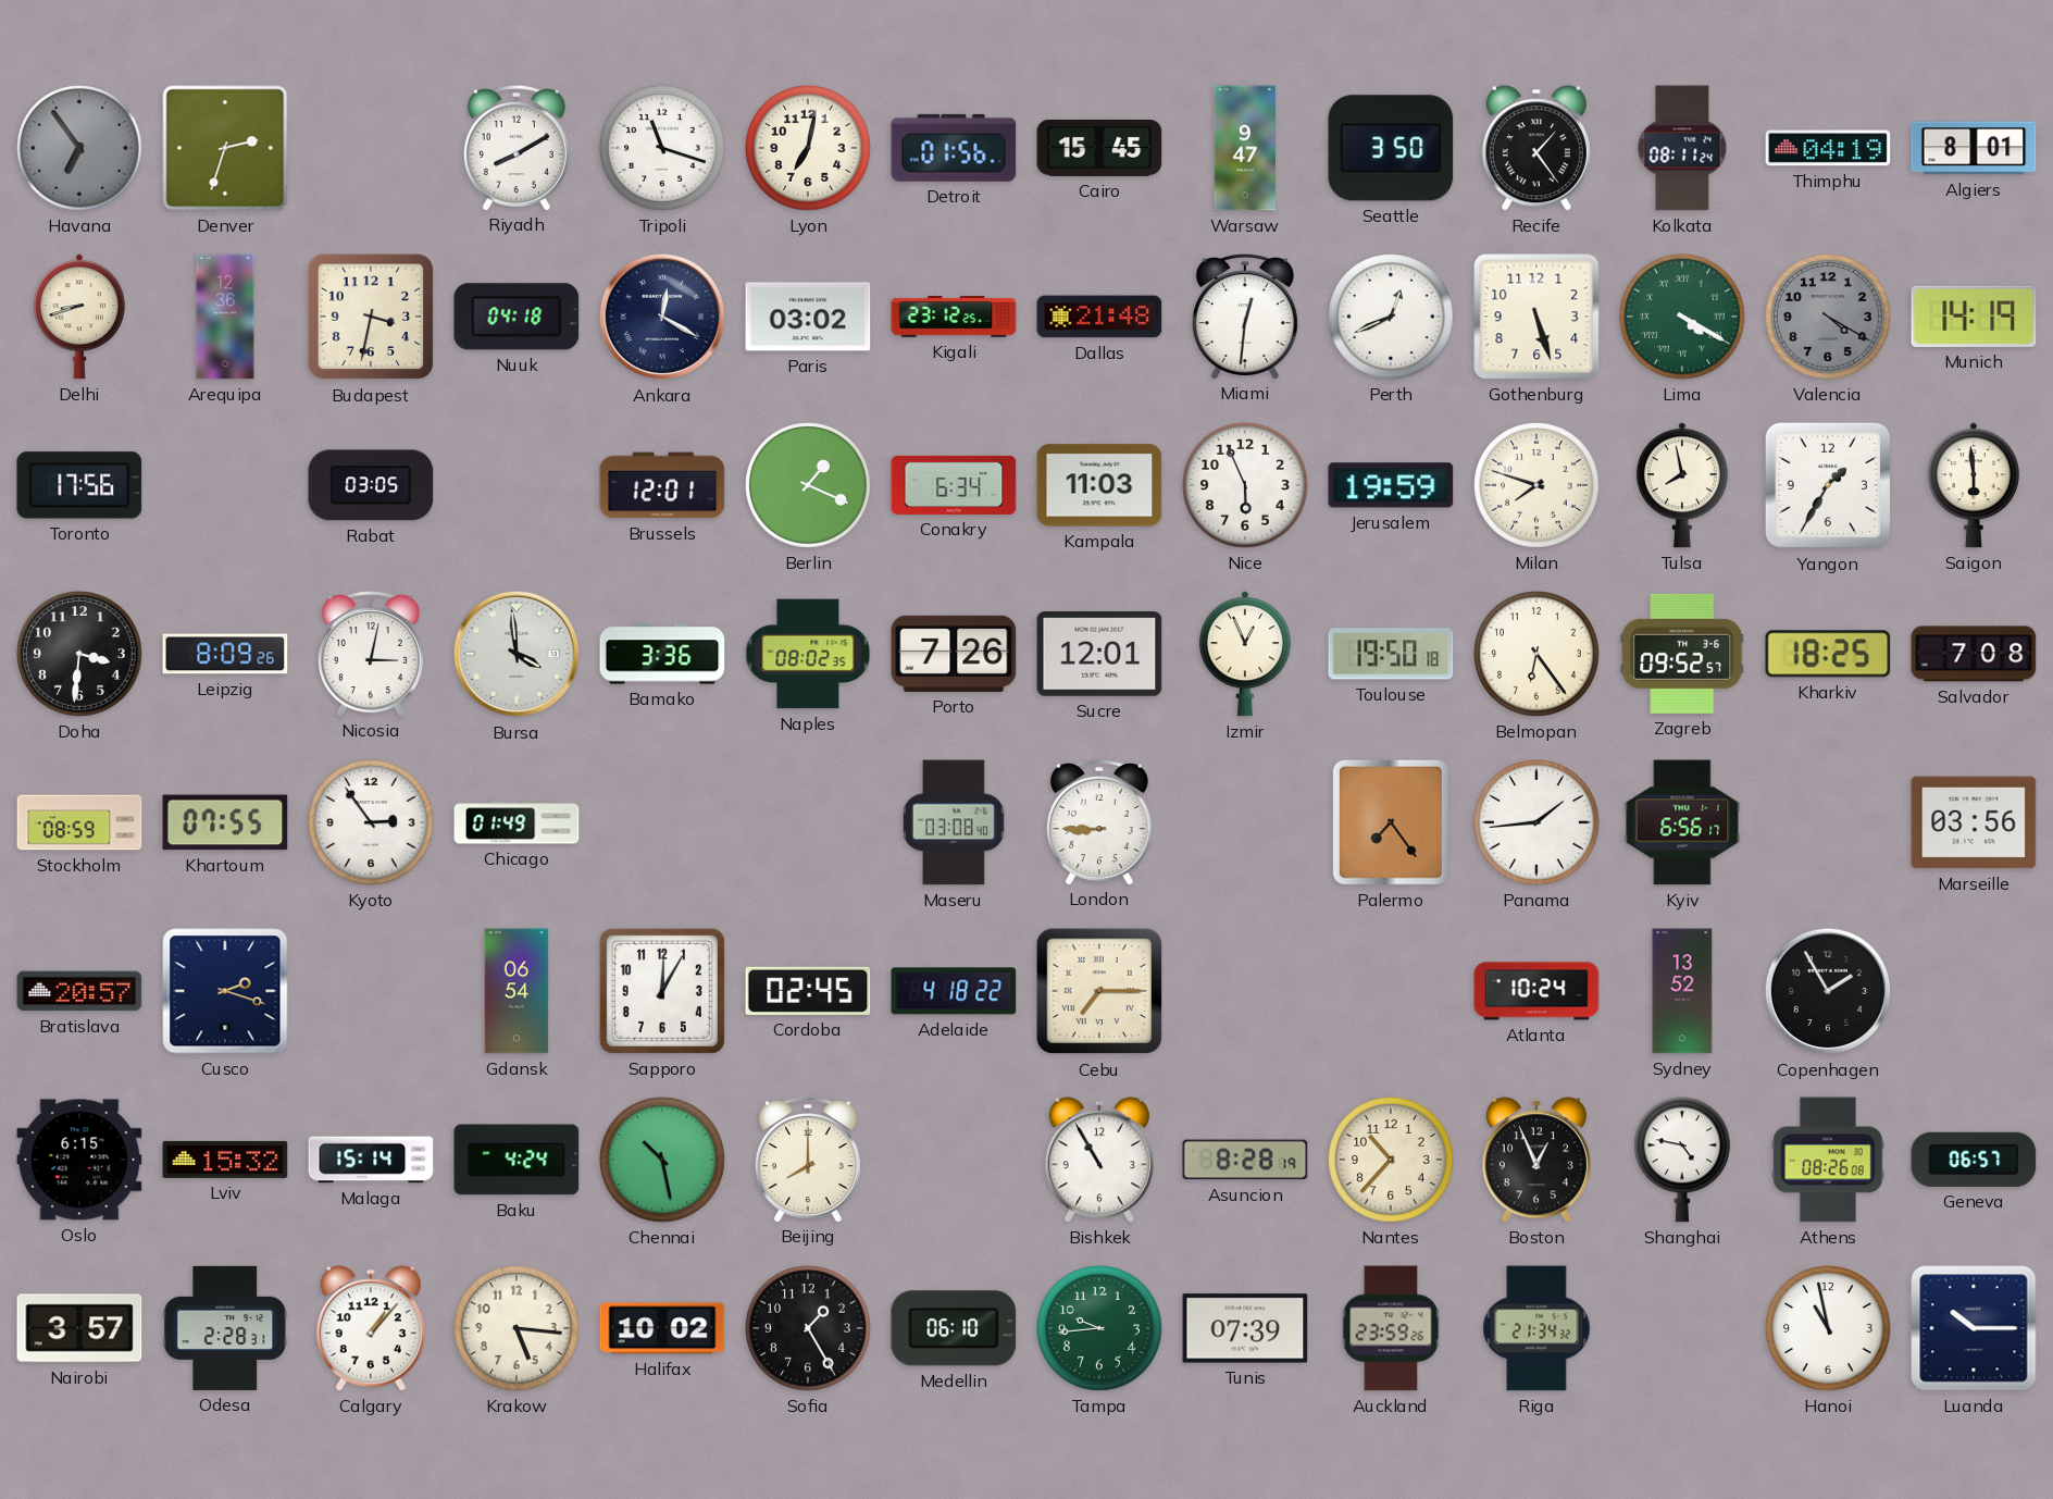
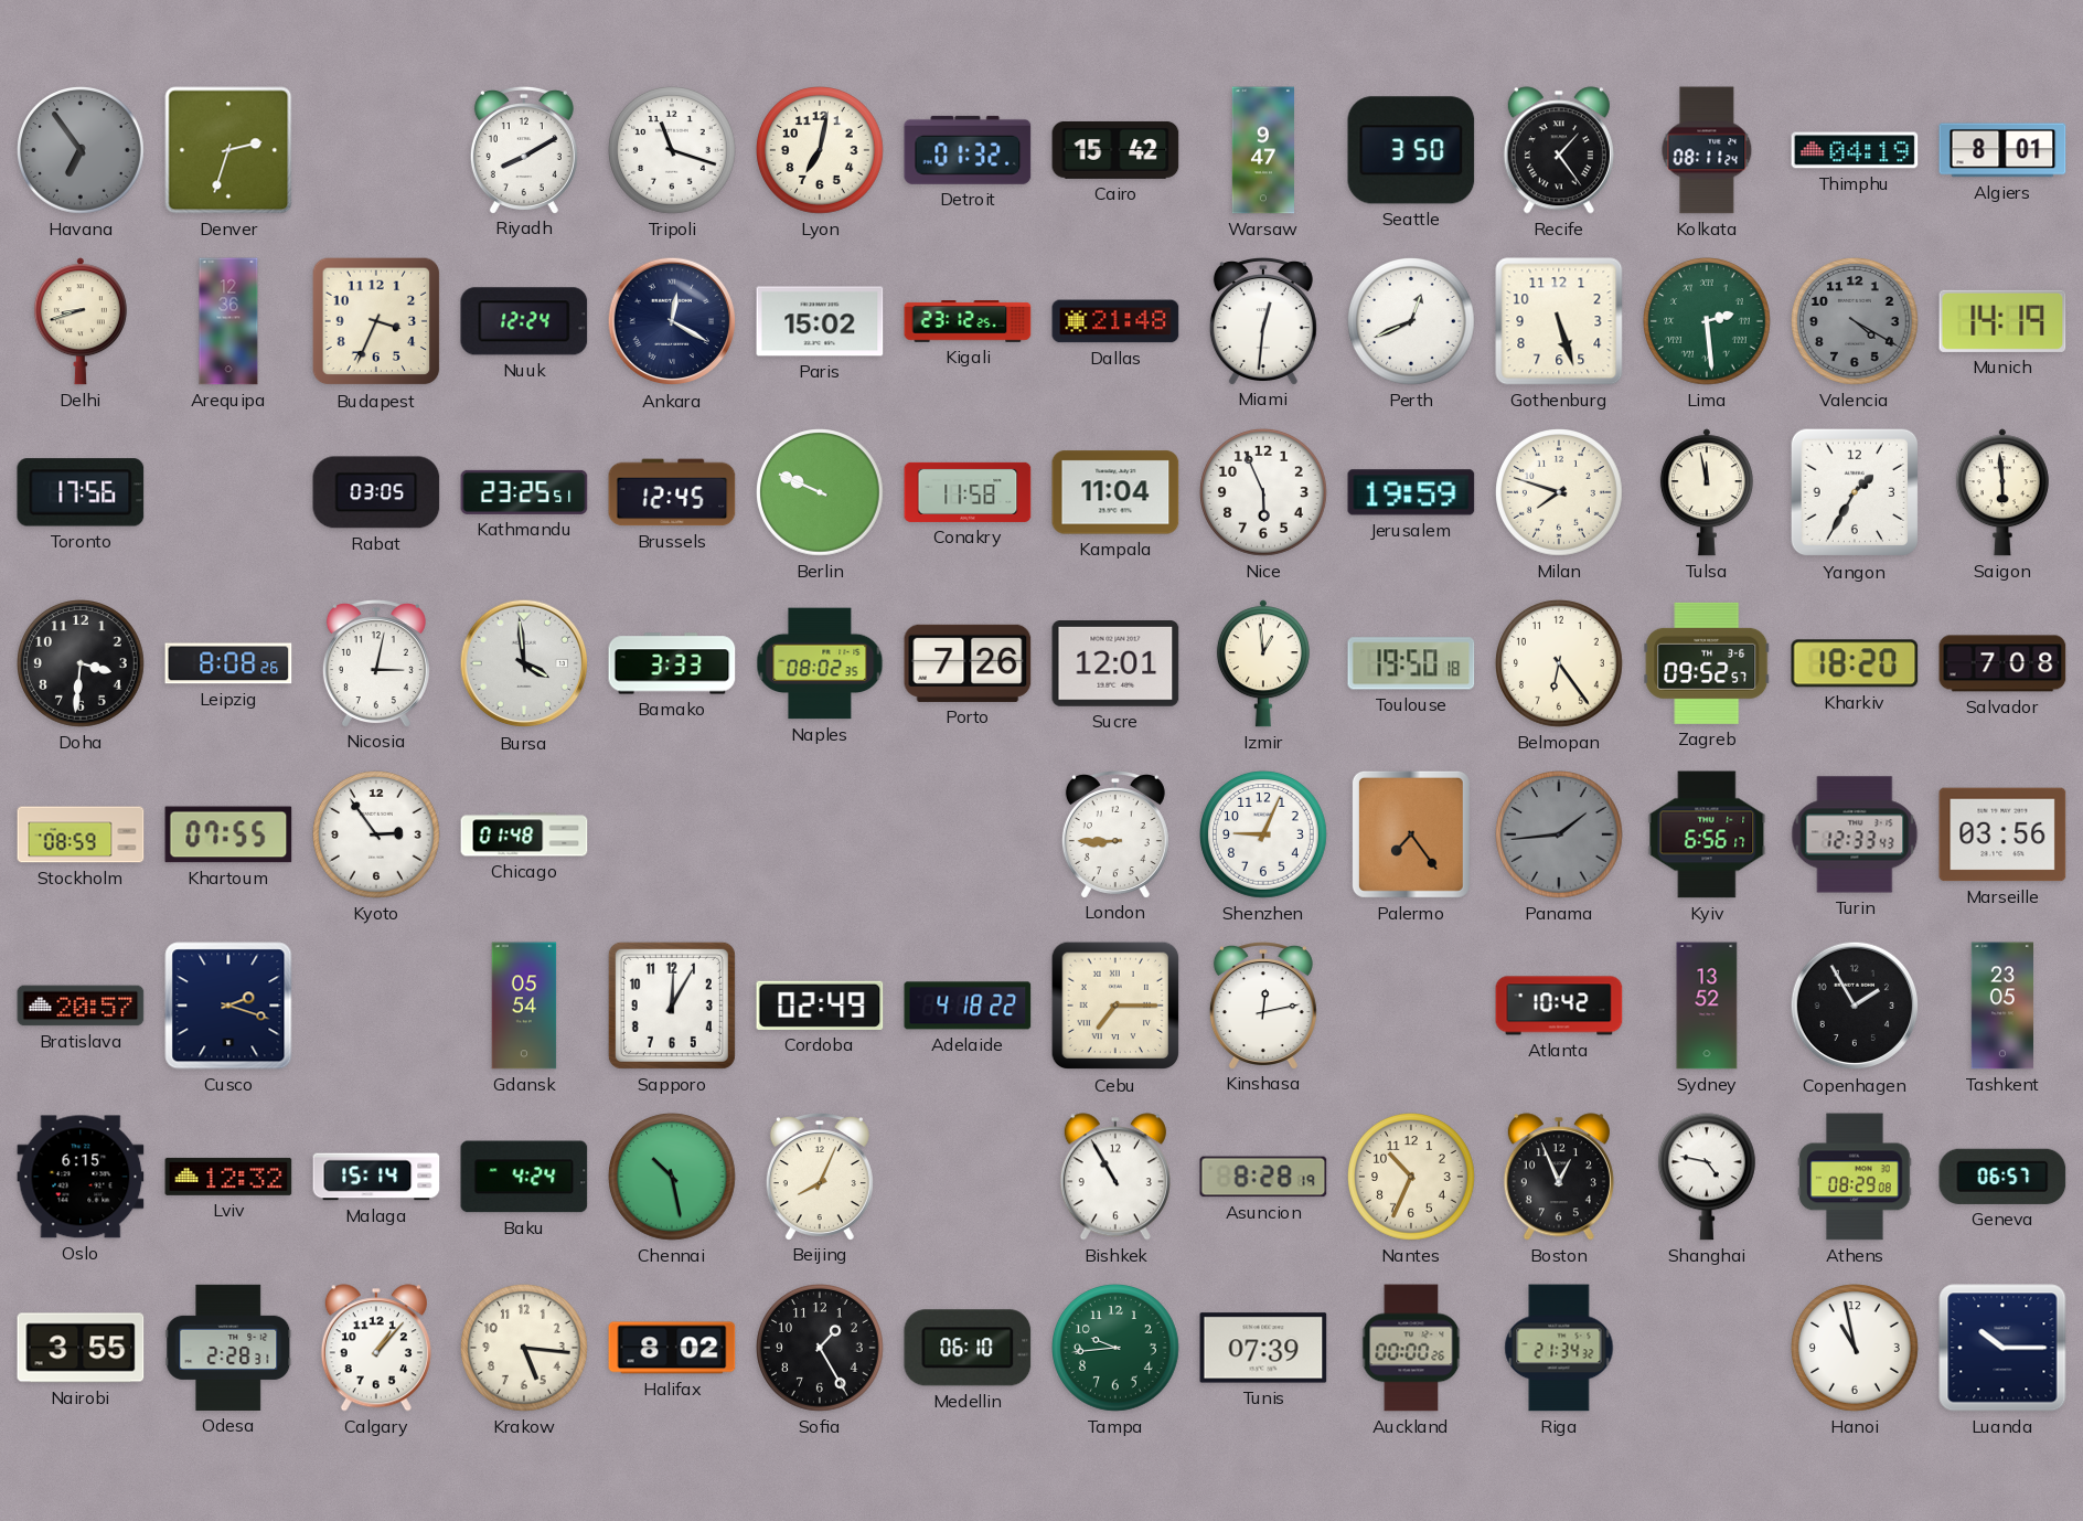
Detroit: 01:56 -> 01:32 (968, 150)
Cairo: 15:45 -> 15:42 (1115, 150)
Budapest: 3:32 -> 3:34 (376, 321)
Nuuk: 04:18 -> 12:24 (524, 321)
Paris: 03:02 -> 15:02 (820, 321)
Lima: 4:20 -> 2:29 (1708, 322)
Kathmandu: none -> 23:25 (524, 492)
Brussels: 12:01 -> 12:45 (672, 492)
Berlin: 1:19 -> 9:49 (821, 493)
Conakry: 6:34 -> 11:58 (968, 492)
Kampala: 11:03 -> 11:04 (1115, 492)
Tulsa: 7:58 -> 11:58 (1707, 492)
Leipzig: 8:09 -> 8:08 (228, 663)
Bamako: 3:36 -> 3:33 (672, 663)
Izmir: 12:56 -> 12:59 (1263, 663)
Kharkiv: 18:25 -> 18:20 (1855, 663)
Chicago: 01:49 -> 01:48 (524, 834)
Maseru: 03:08 -> none (954, 822)
Shenzhen: none -> 9:04 (1264, 836)
Panama dial: white -> grey (1560, 836)
Turin: none -> 12:33 (1855, 834)
Gdansk: 06:54 -> 05:54 (524, 1006)
Cordoba: 02:45 -> 02:49 (820, 1006)
Kinshasa: none -> 12:13 (1263, 1006)
Atlanta: 10:24 -> 10:42 (1559, 1006)
Tashkent: none -> 23:05 (2001, 1006)
Lviv: 15:32 -> 12:32 (228, 1177)
Beijing: 8:00 -> 8:04 (820, 1177)
Nantes: 10:37 -> 10:34 (1412, 1178)
Athens: 08:26 -> 08:29 (1855, 1177)
Nairobi: 3:57 -> 3:55 (81, 1348)
Halifax: 10:02 -> 8:02 (672, 1348)
Auckland: 23:59 -> 00:00 (1411, 1348)
